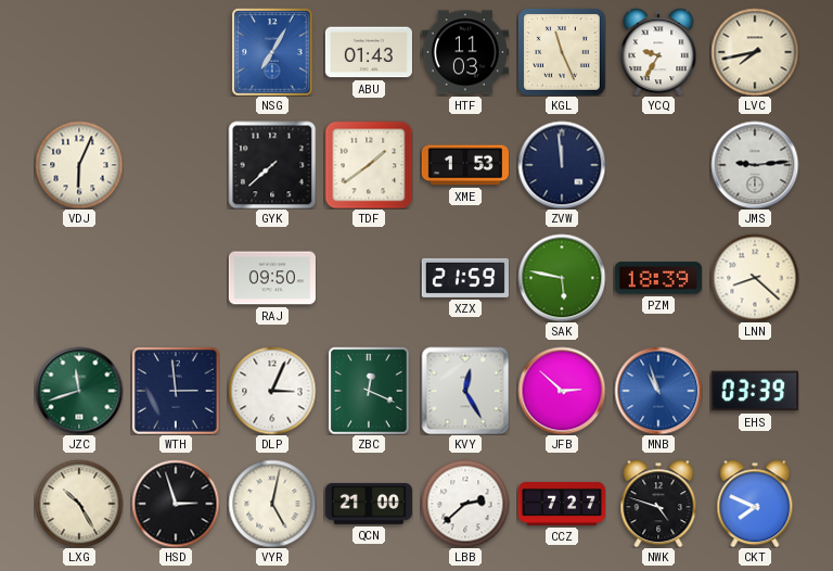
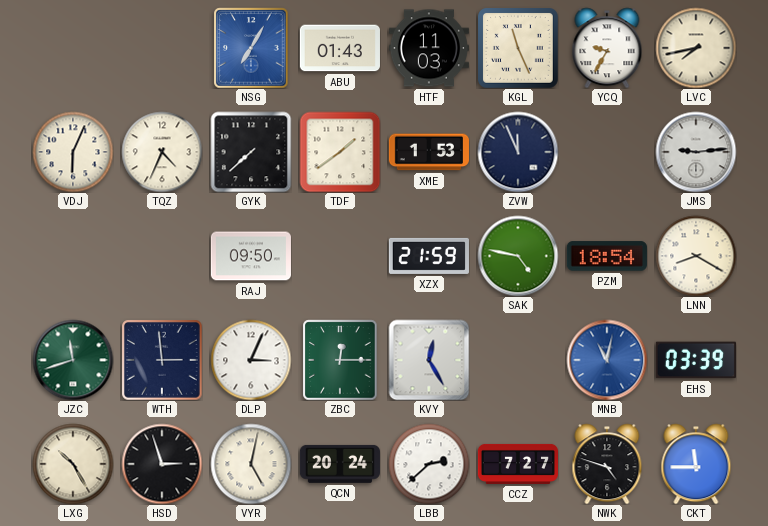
TQZ: none -> 4:34 (162, 152)
ZVW: 11:59 -> 11:56 (518, 152)
SAK: 5:47 -> 4:47 (518, 256)
PZM: 18:39 -> 18:54 (607, 256)
LNN: 8:22 -> 8:20 (696, 256)
ZBC: 12:19 -> 12:15 (340, 360)
JFB: 2:52 -> none (562, 391)
MNB: 10:57 -> 11:02 (607, 360)
QCN: 21:00 -> 20:24 (340, 464)
CKT: 7:49 -> 11:45 (696, 464)
